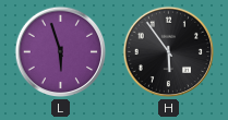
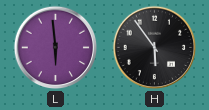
L: 5:57 -> 5:59 (56, 48)
